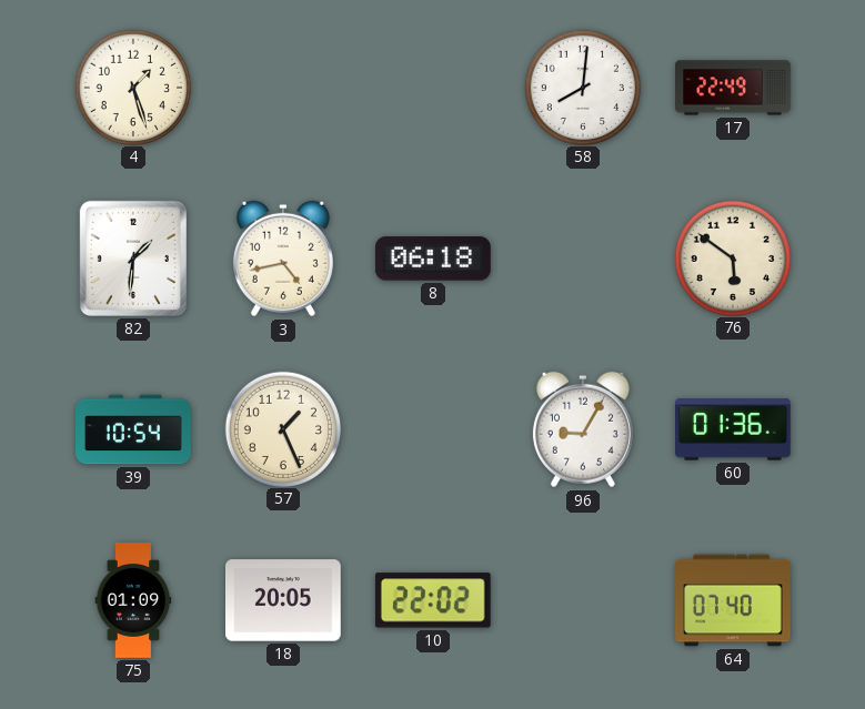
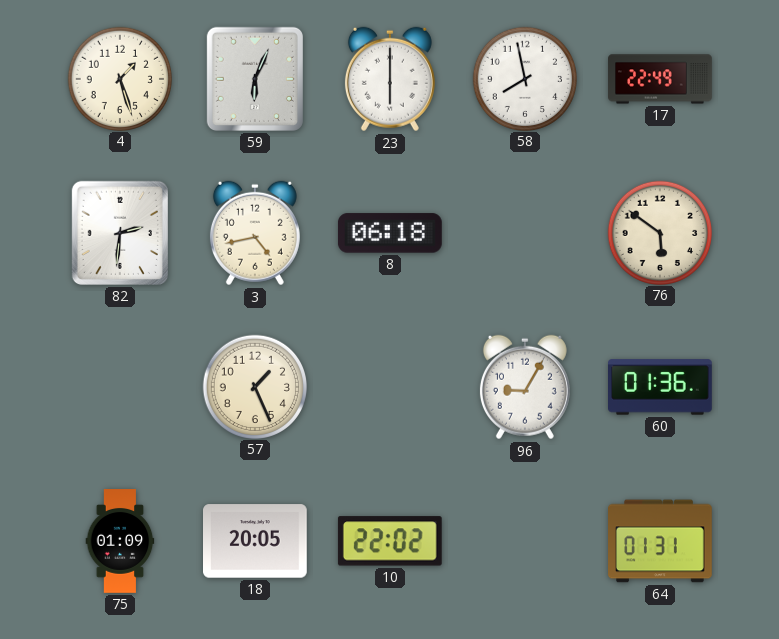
59: none -> 6:04 (255, 79)
23: none -> 6:00 (390, 79)
58: 8:01 -> 7:58 (524, 78)
82: 1:31 -> 2:31 (120, 233)
39: 10:54 -> none (133, 429)
64: 07:40 -> 01:31 (660, 541)
